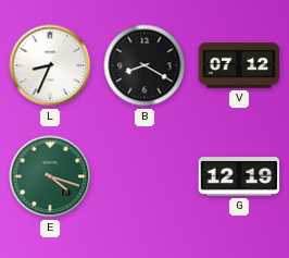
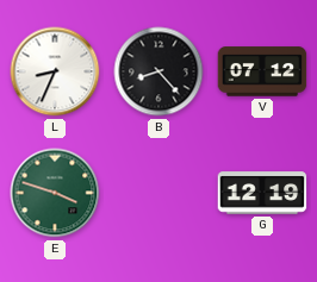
B: 8:20 -> 8:23 (158, 71)
E: 4:18 -> 3:48 (55, 193)
